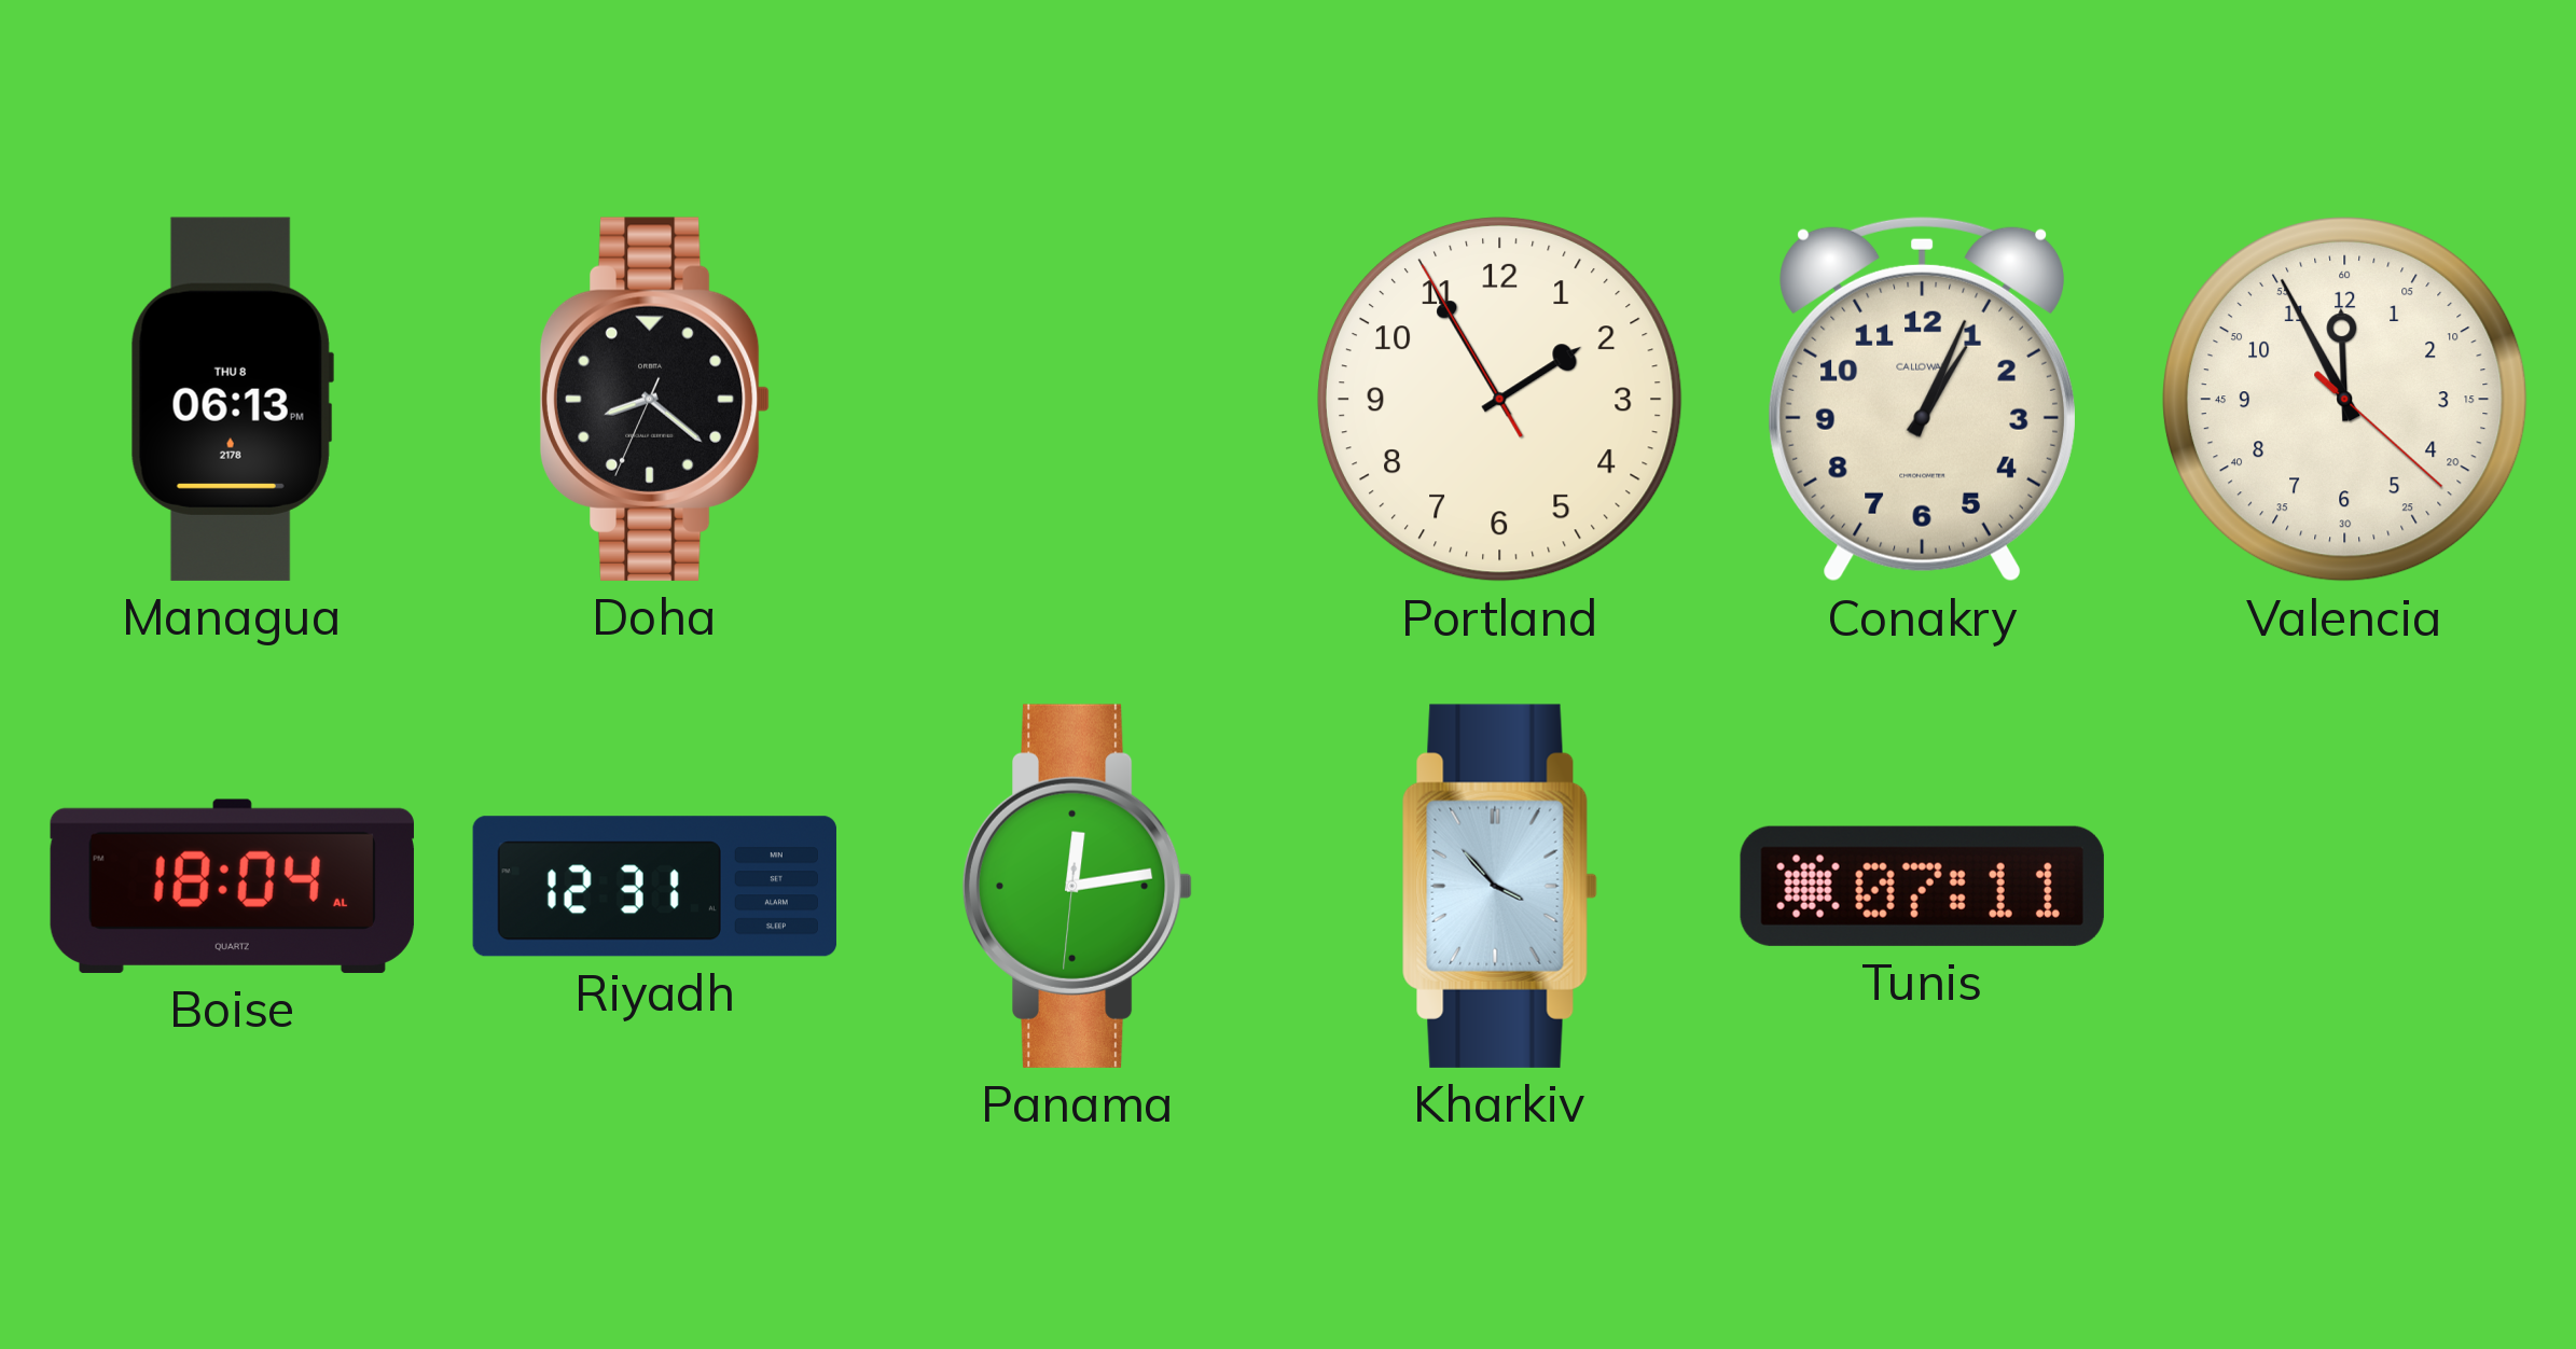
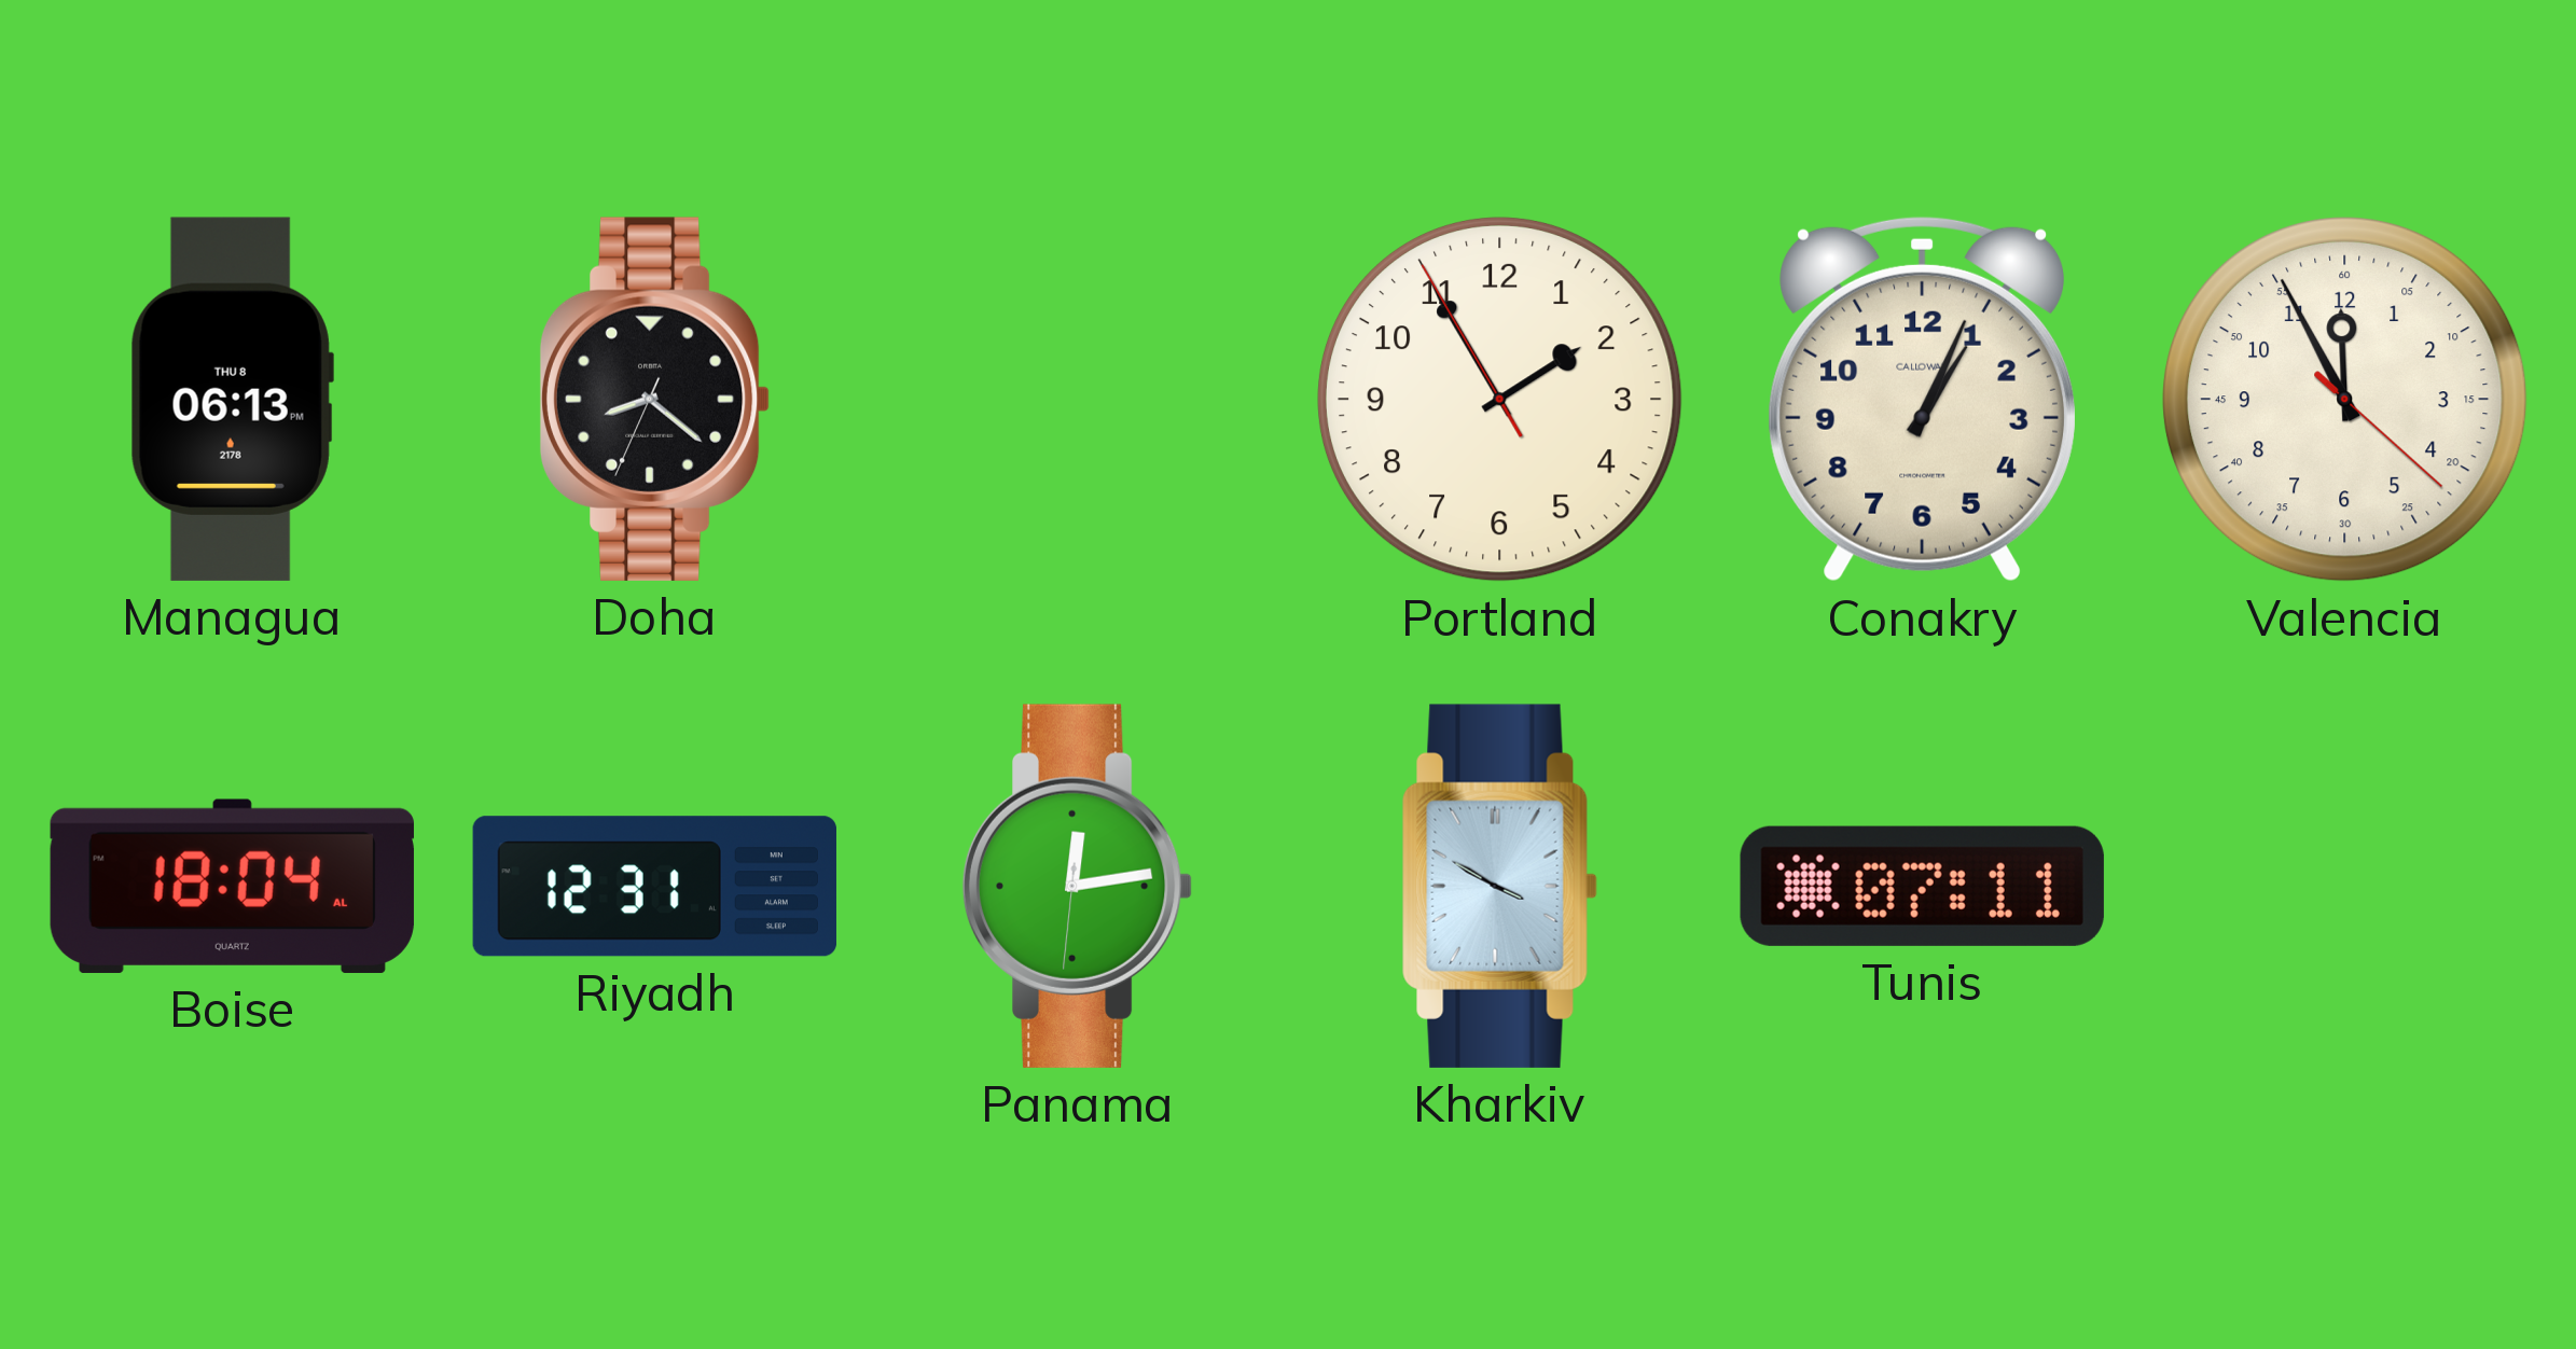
Kharkiv: 3:53 -> 3:50 (1499, 886)
